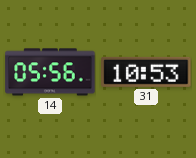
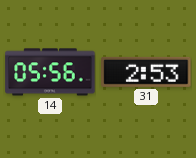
31: 10:53 -> 2:53 (146, 72)
